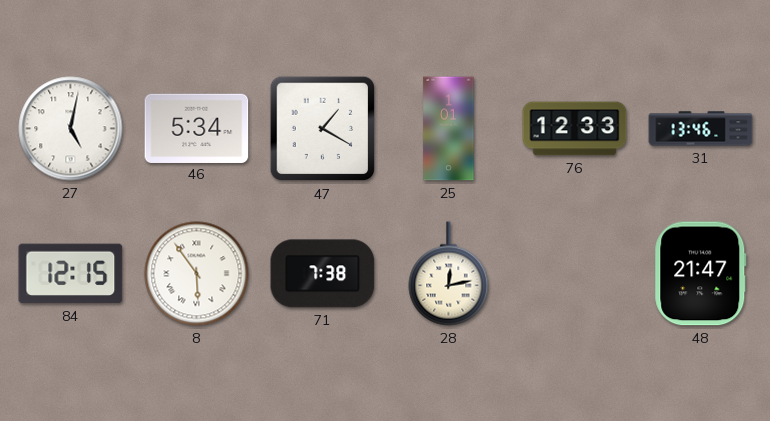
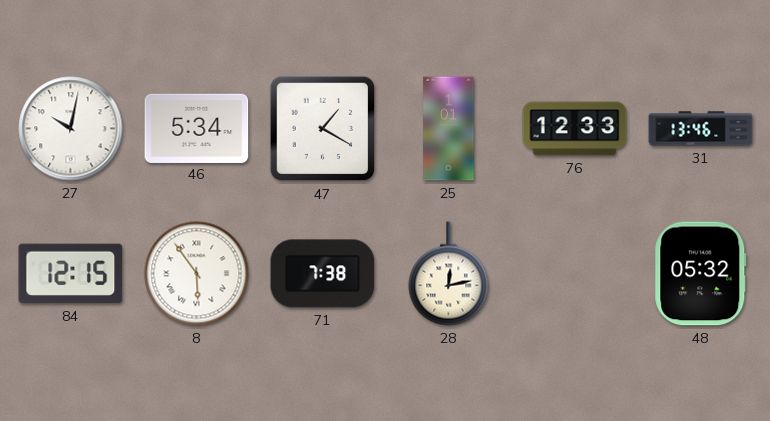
27: 5:02 -> 10:02 (71, 129)
48: 21:47 -> 05:32 (701, 274)
